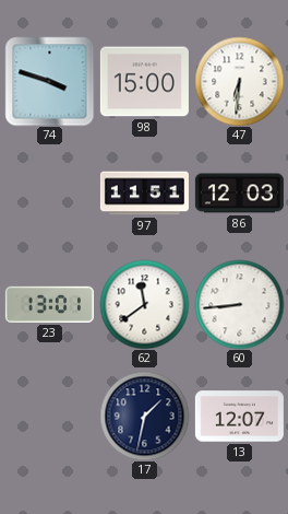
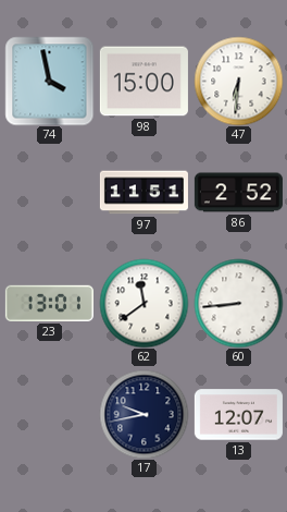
74: 3:48 -> 3:58 (49, 81)
86: 12:03 -> 2:52 (238, 193)
17: 1:32 -> 9:43 (143, 414)
